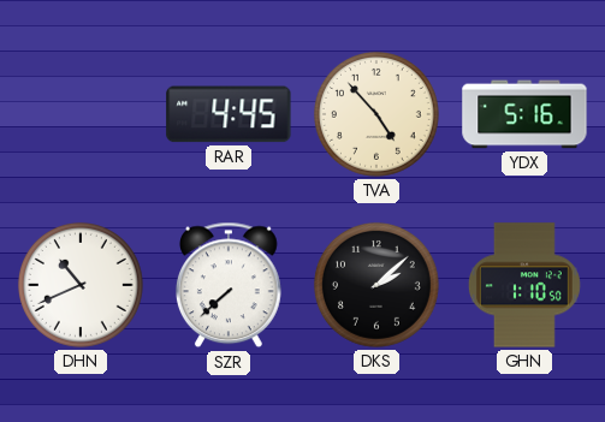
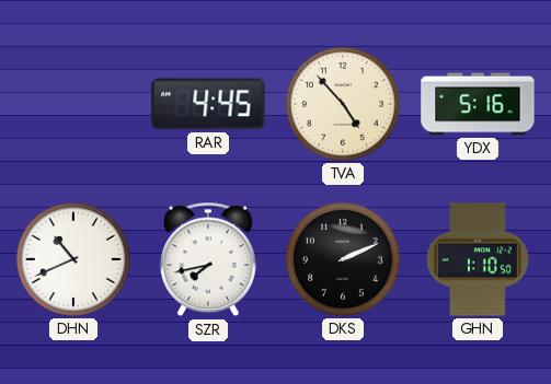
SZR: 7:38 -> 7:43 (208, 259)
DKS: 2:08 -> 2:11 (343, 259)
